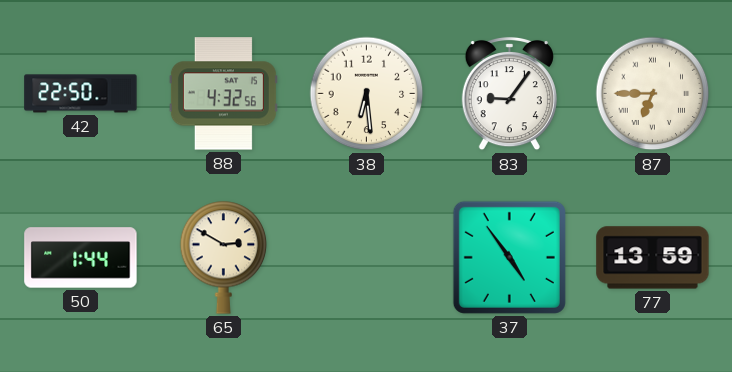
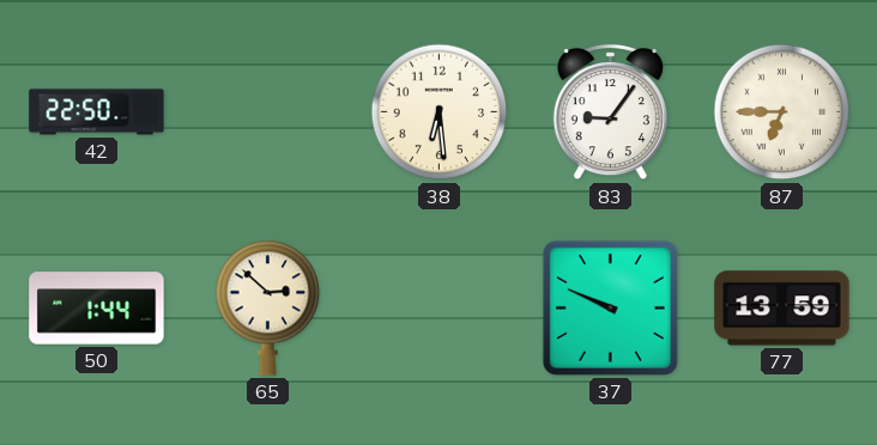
88: 4:32 -> none (223, 94)
65: 2:50 -> 2:52 (268, 307)
37: 4:54 -> 9:49 (610, 307)
